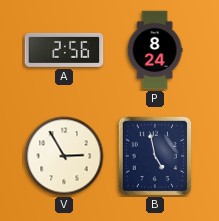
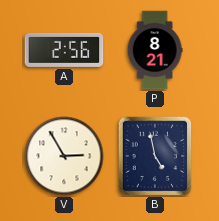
P: 8:24 -> 8:21 (155, 50)
